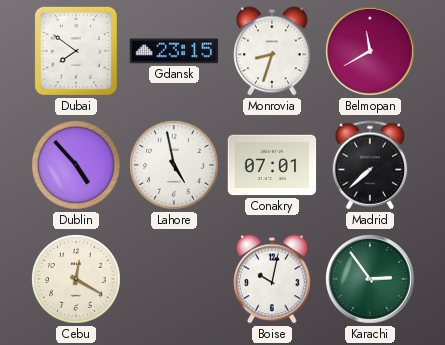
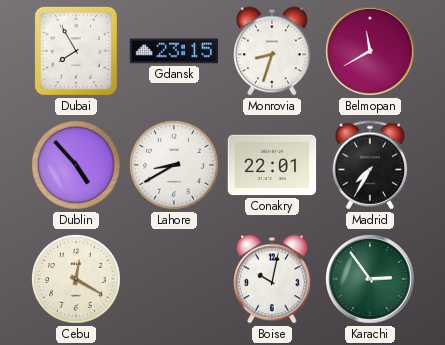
Dubai: 7:51 -> 7:55 (76, 51)
Lahore: 4:58 -> 8:40 (174, 165)
Conakry: 07:01 -> 22:01 (272, 165)
Madrid: 7:38 -> 7:35 (370, 165)
